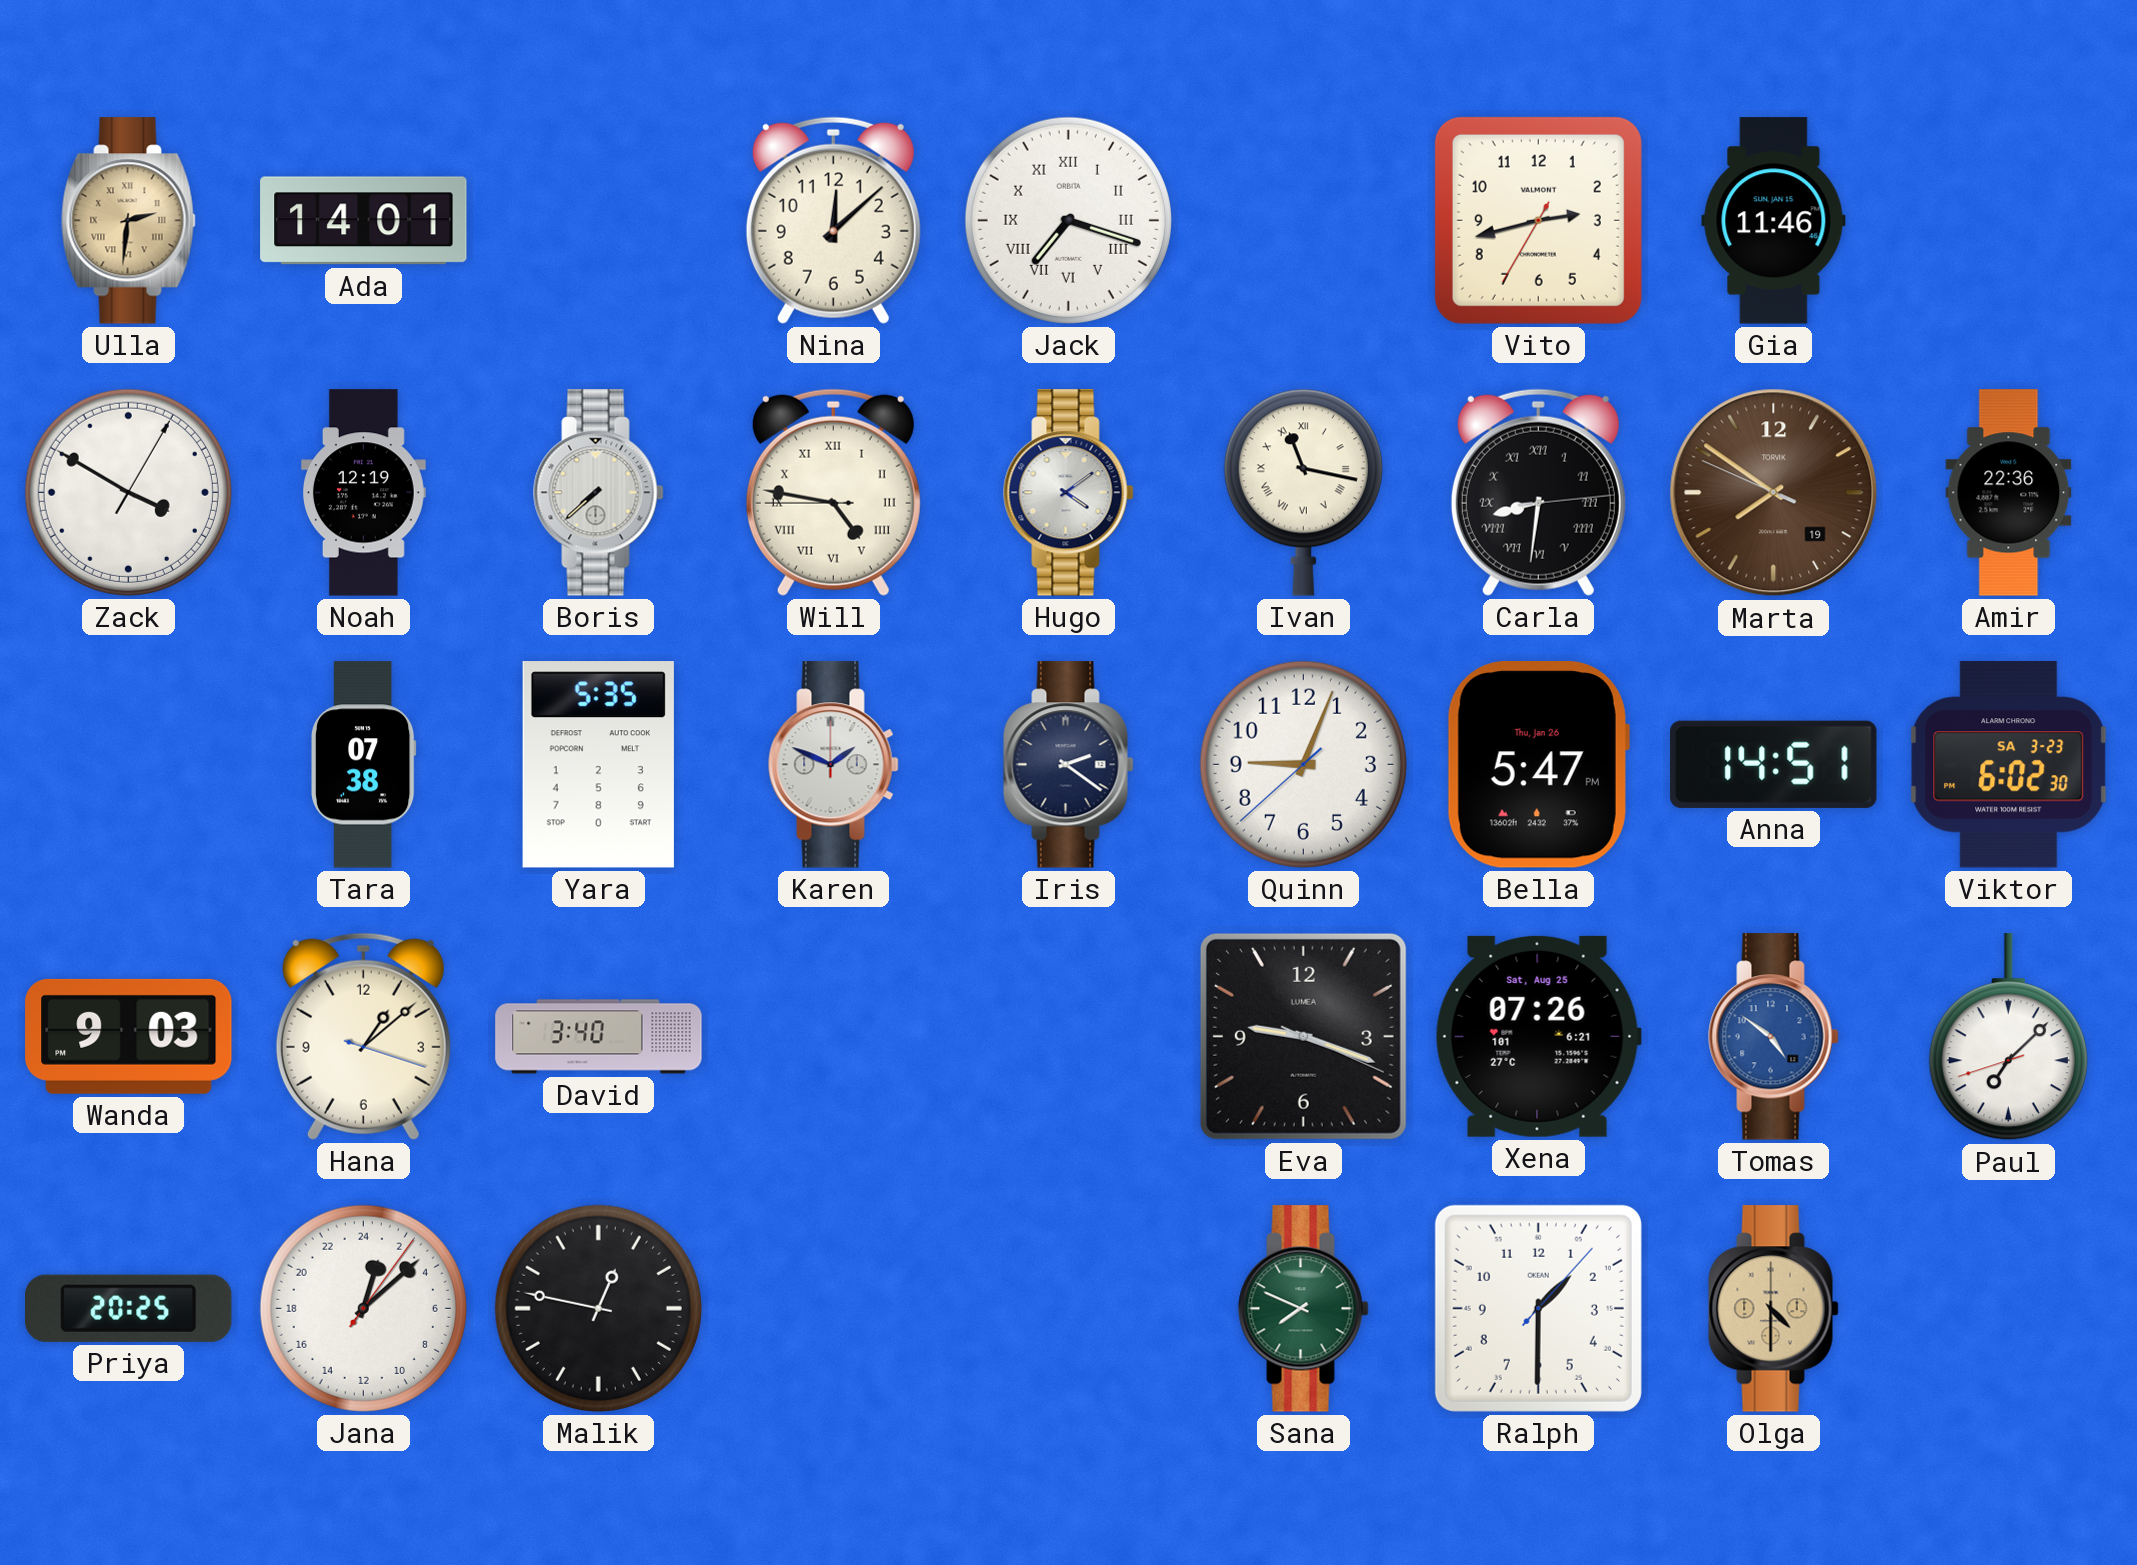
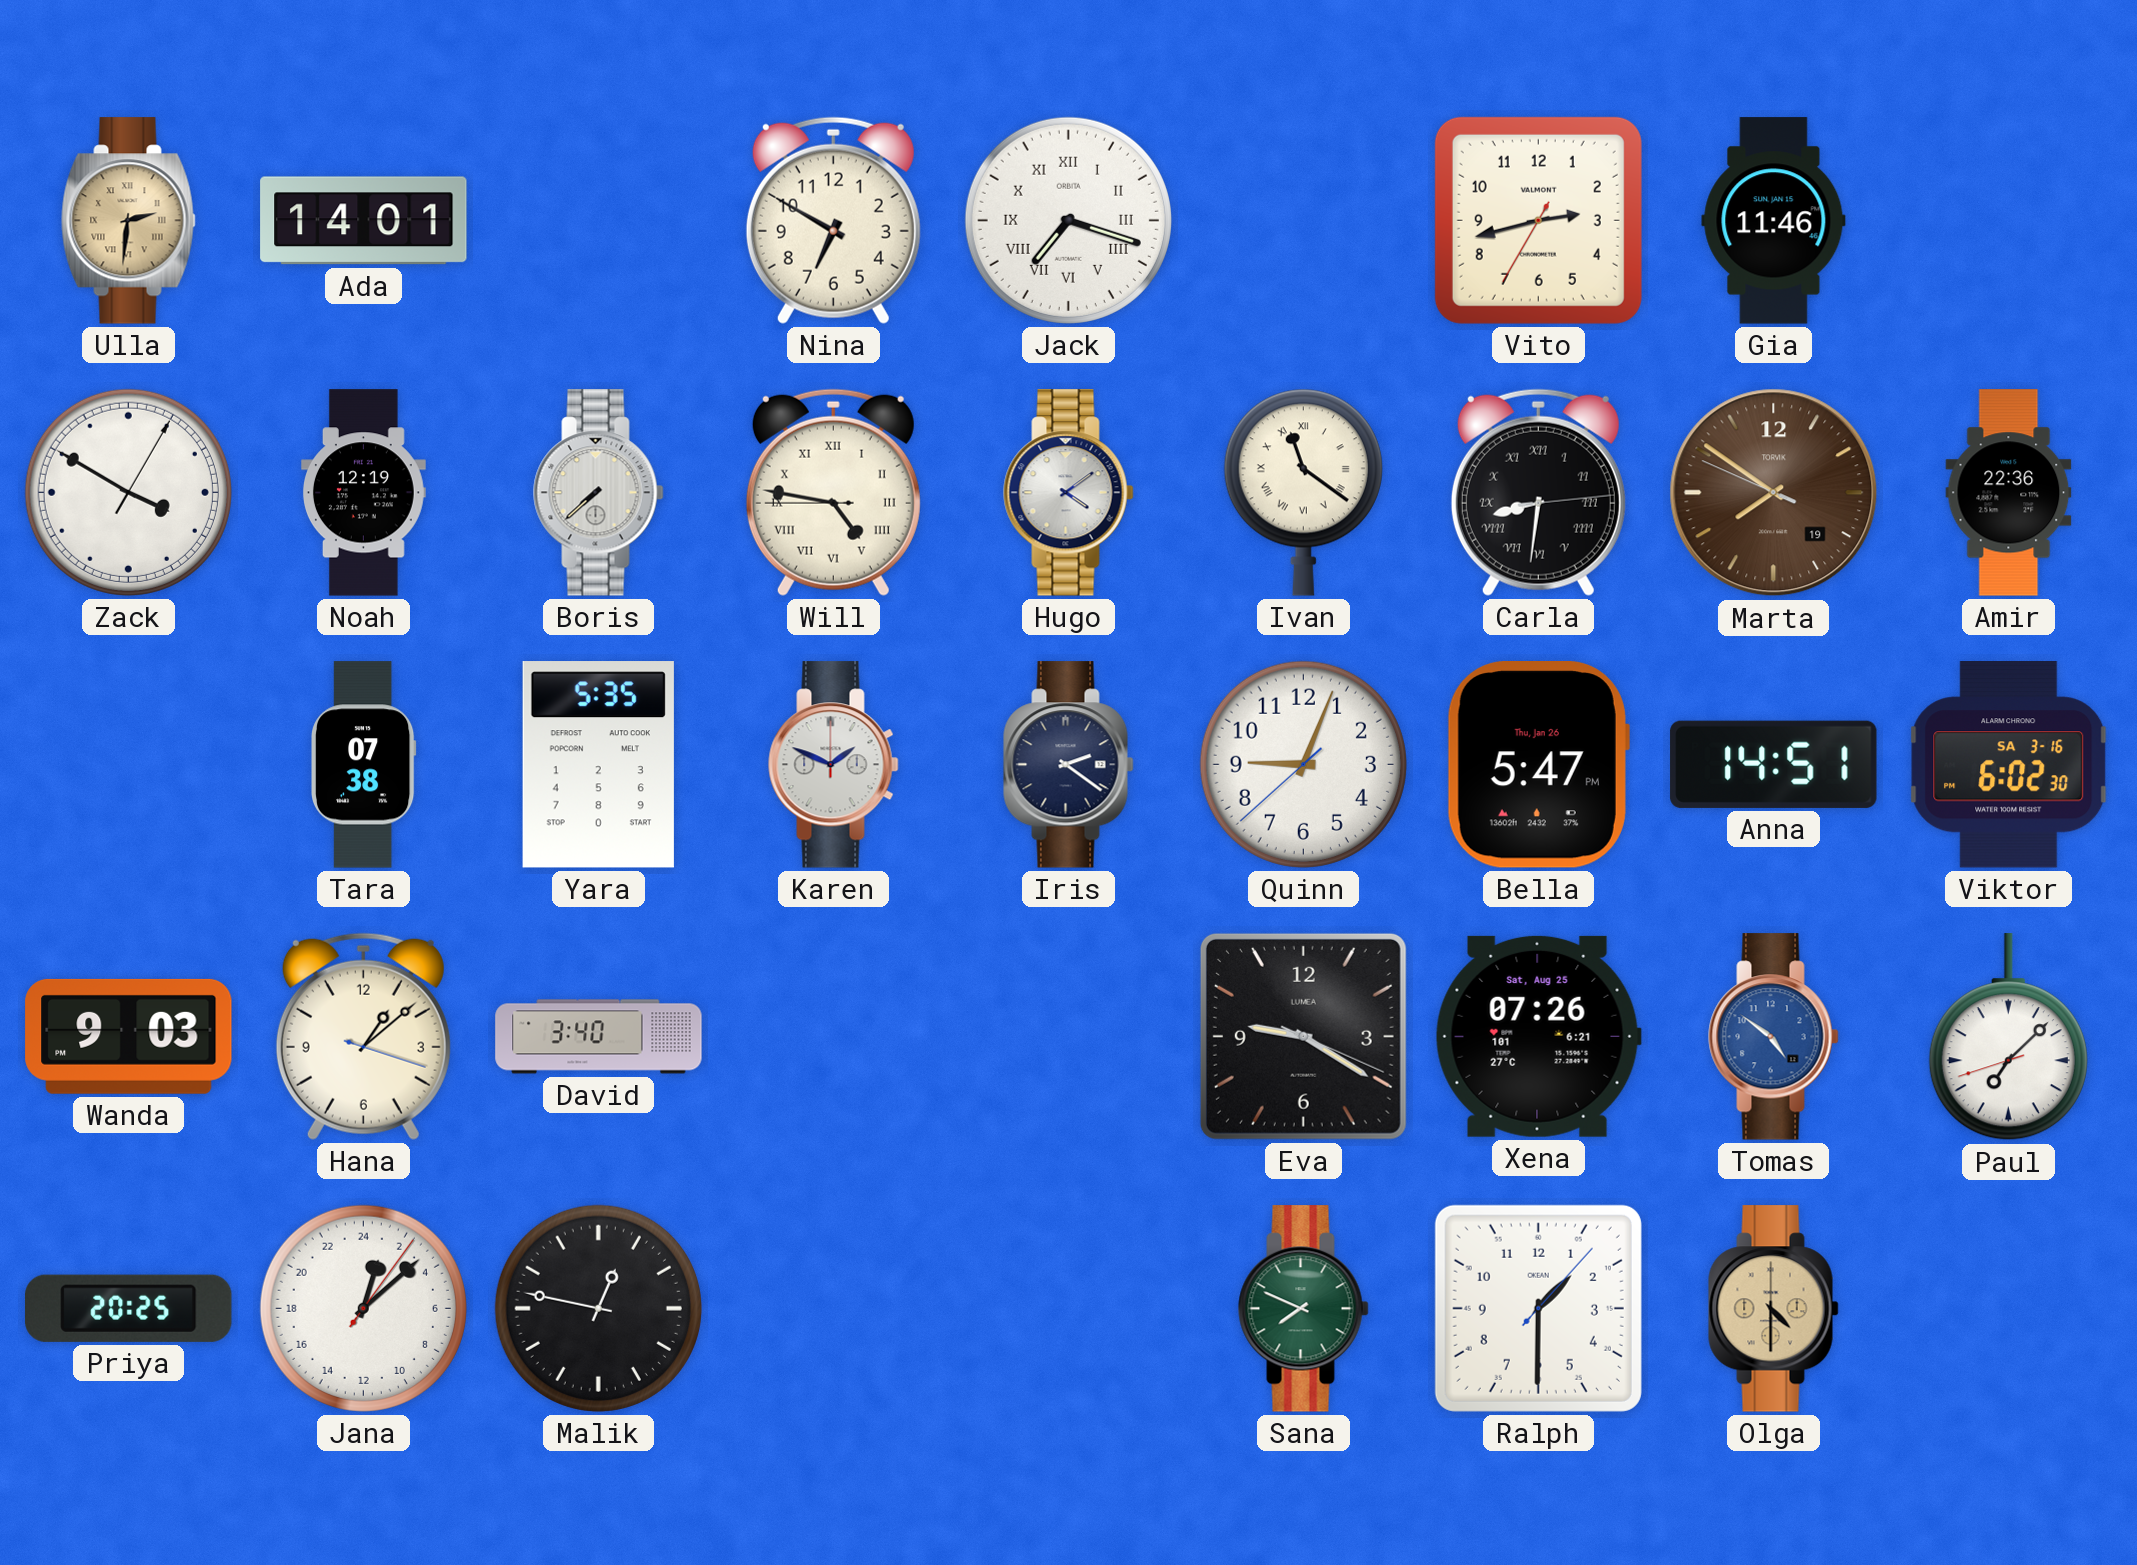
Nina: 12:08 -> 6:50 (833, 220)
Ivan: 11:17 -> 11:21 (1303, 492)
Viktor date: SA 3-23 -> SA 3-16 (2009, 765)
Eva: 9:18 -> 9:20 (1303, 1036)
